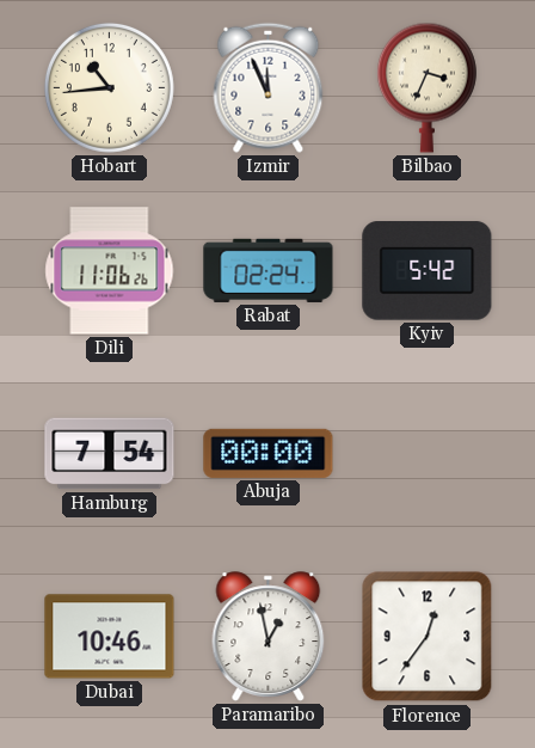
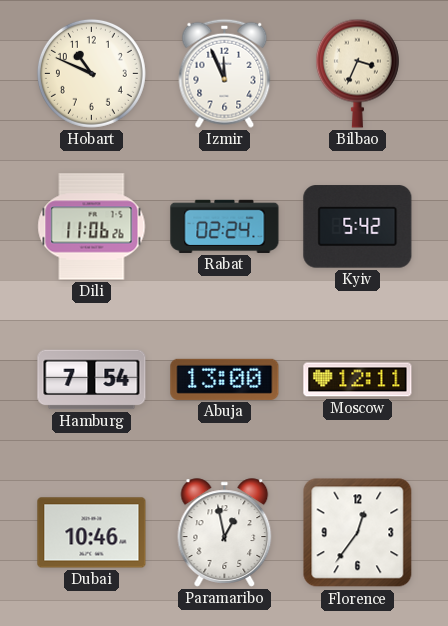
Hobart: 10:44 -> 10:49 (91, 73)
Abuja: 00:00 -> 13:00 (225, 379)
Moscow: none -> 12:11 (358, 380)
